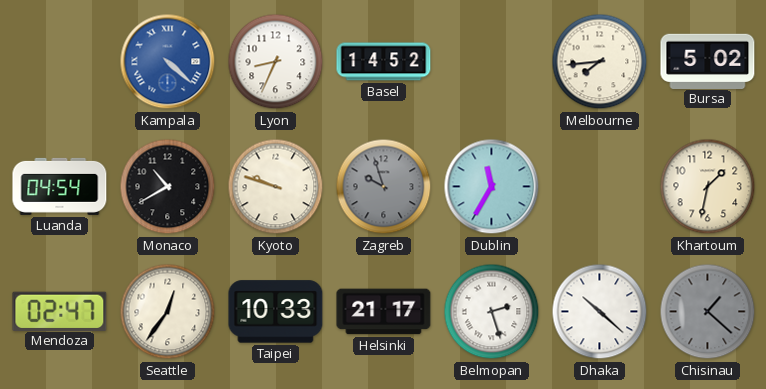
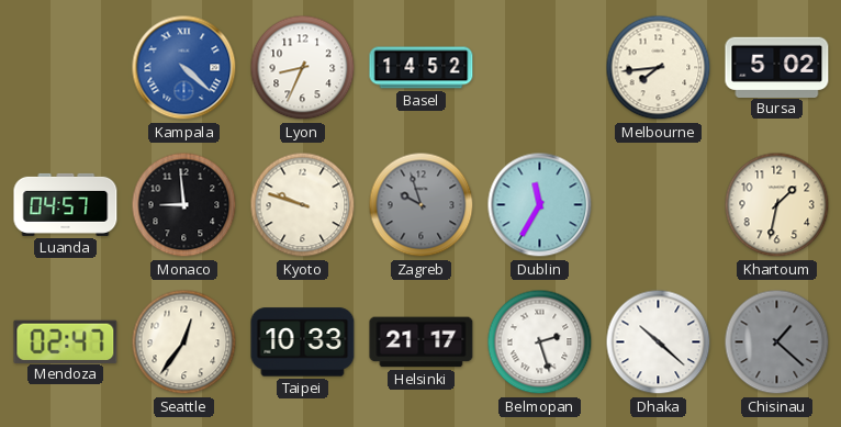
Luanda: 04:54 -> 04:57 (66, 204)
Monaco: 10:40 -> 8:59 (184, 205)
